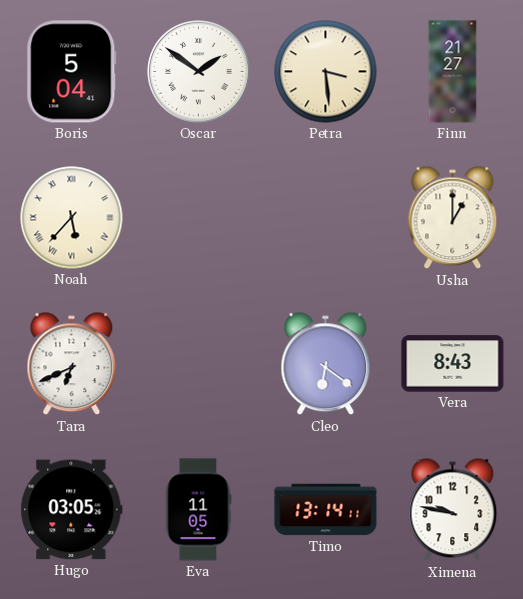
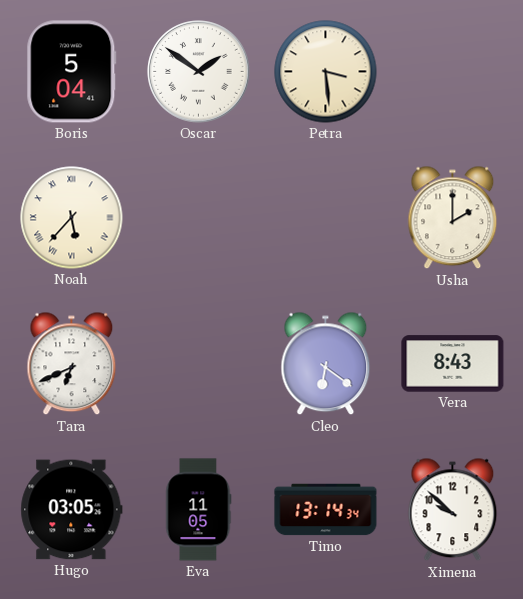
Finn: 21:27 -> none (453, 72)
Usha: 1:00 -> 2:00 (453, 218)
Timo: 13:14:11 -> 13:14:34 (326, 510)
Ximena: 9:47 -> 9:52 (453, 510)
